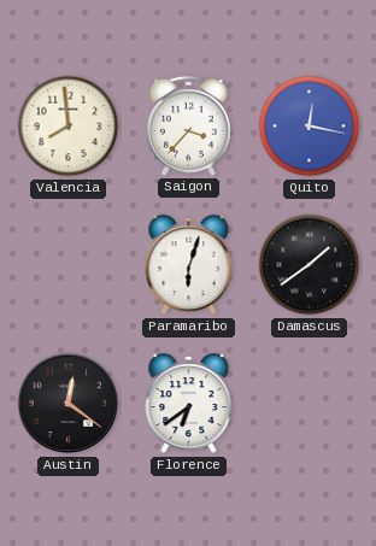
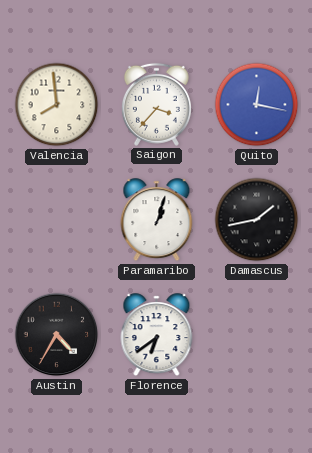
Paramaribo: 6:03 -> 1:03 (157, 220)
Damascus: 1:39 -> 1:43 (257, 220)
Austin: 12:21 -> 4:35 (57, 335)
